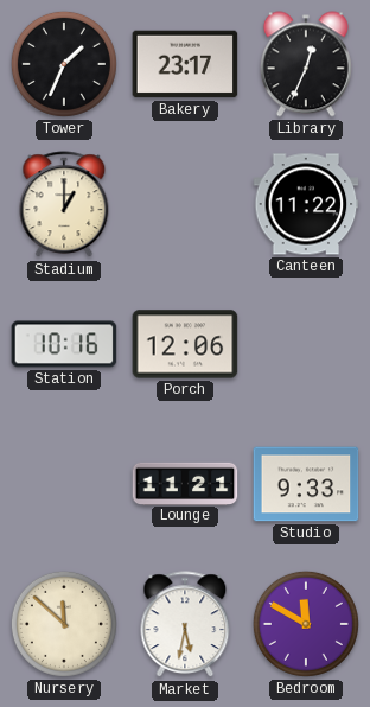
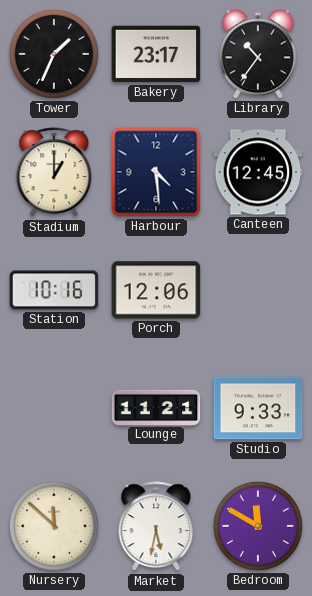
Library: 12:34 -> 10:36 (258, 54)
Harbour: none -> 4:29 (156, 172)
Canteen: 11:22 -> 12:45 (258, 172)
